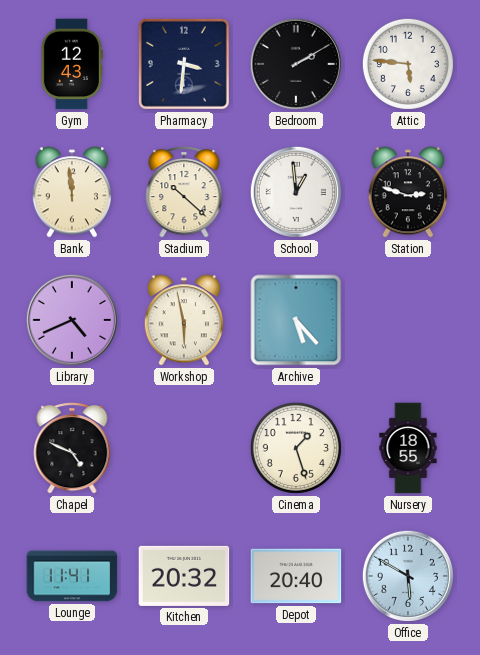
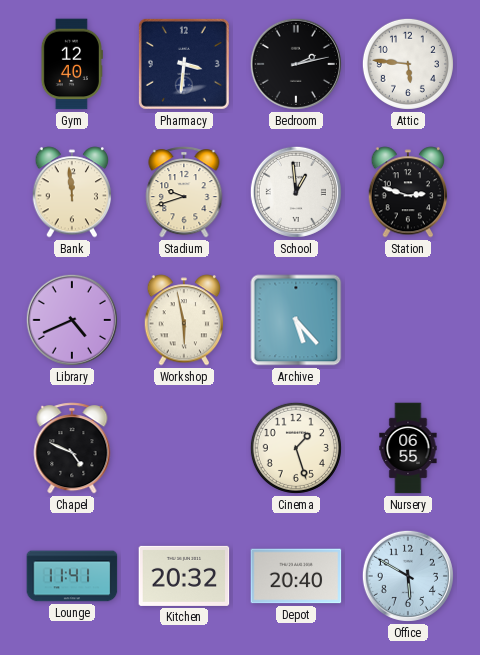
Gym: 12:43 -> 12:40 (72, 64)
Bedroom: 2:10 -> 2:13 (296, 64)
Stadium: 10:22 -> 9:42 (184, 192)
Nursery: 18:55 -> 06:55 (408, 448)
